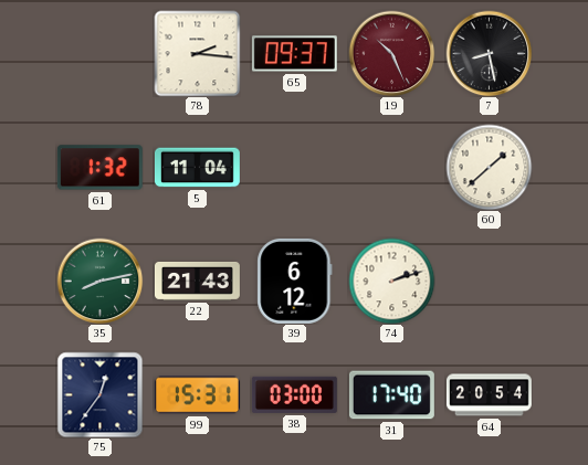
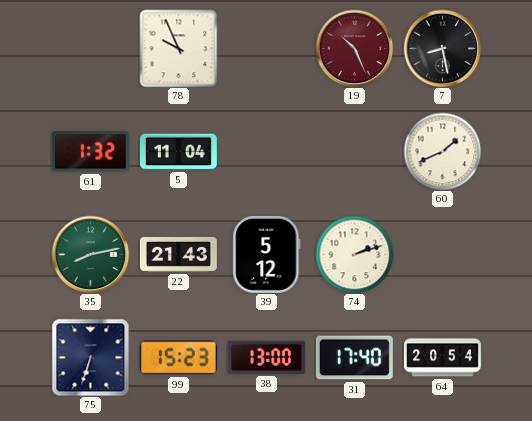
78: 2:16 -> 9:56 (178, 48)
65: 09:37 -> none (294, 54)
60: 1:38 -> 1:41 (442, 151)
39: 6:12 -> 5:12 (267, 254)
75: 12:36 -> 6:33 (90, 357)
99: 15:31 -> 15:23 (178, 358)
38: 03:00 -> 13:00 (266, 357)
